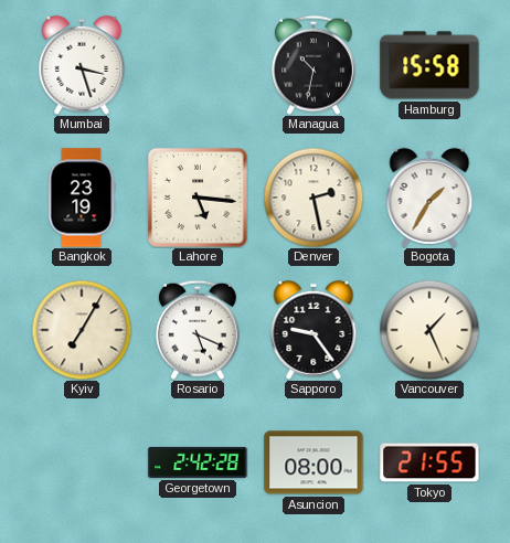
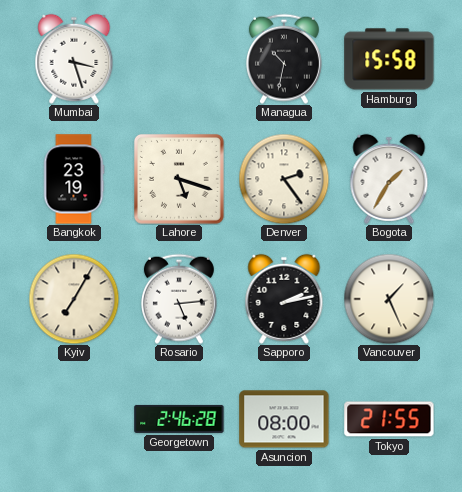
Lahore: 5:16 -> 5:18 (179, 179)
Denver: 2:28 -> 2:24 (284, 179)
Rosario: 5:19 -> 5:14 (179, 299)
Sapporo: 9:24 -> 2:13 (284, 299)
Georgetown: 2:42 -> 2:46 (179, 419)
